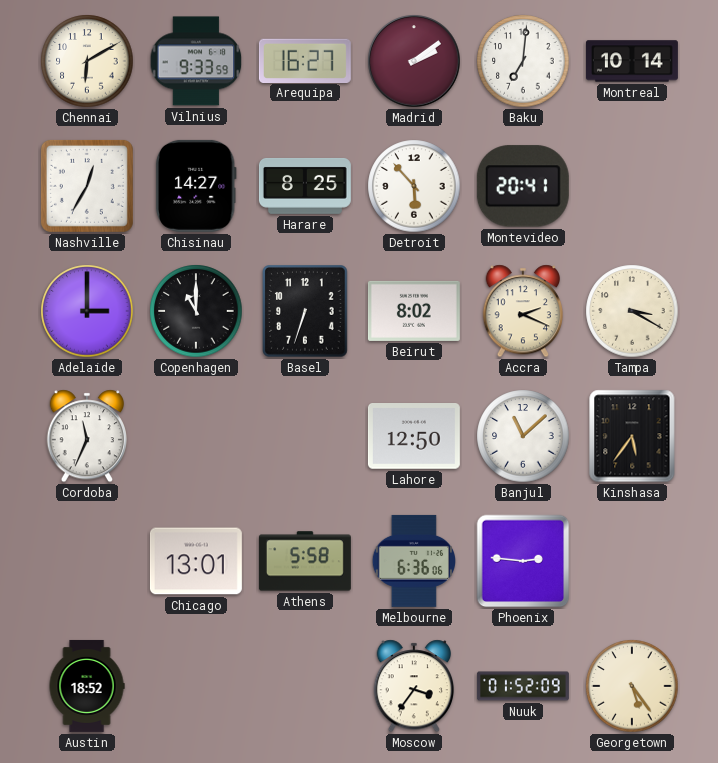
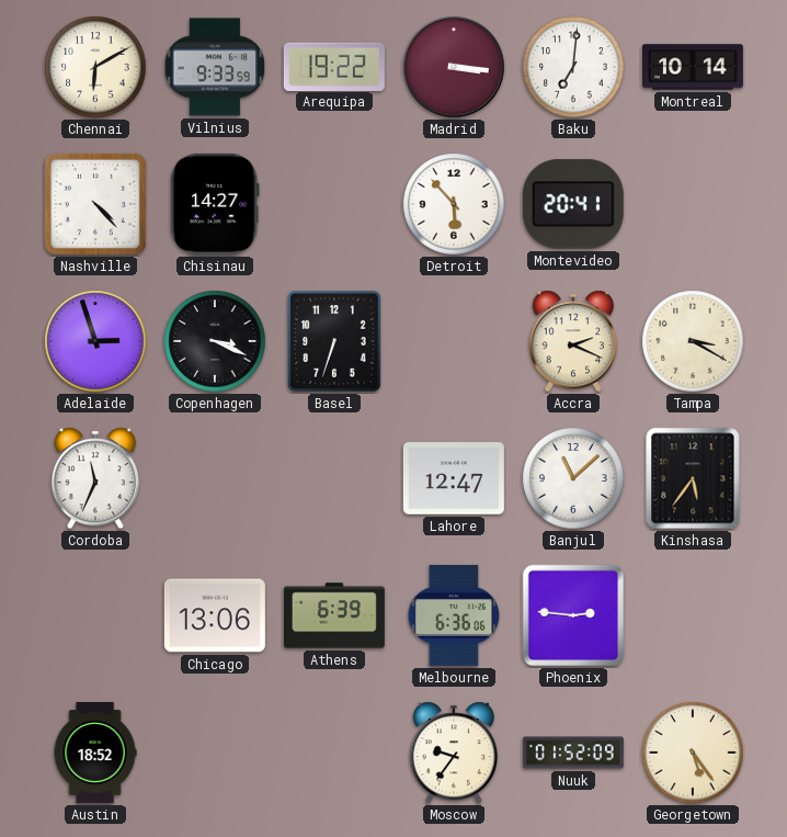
Arequipa: 16:27 -> 19:22 (334, 66)
Madrid: 2:09 -> 3:16 (454, 67)
Nashville: 12:35 -> 4:23 (95, 204)
Harare: 8:25 -> none (305, 186)
Adelaide: 3:00 -> 2:57 (95, 341)
Copenhagen: 11:00 -> 3:19 (215, 341)
Beirut: 8:02 -> none (414, 311)
Lahore: 12:50 -> 12:47 (454, 479)
Chicago: 13:01 -> 13:06 (215, 615)
Athens: 5:58 -> 6:39 (334, 615)
Moscow: 3:36 -> 9:36 (453, 753)
